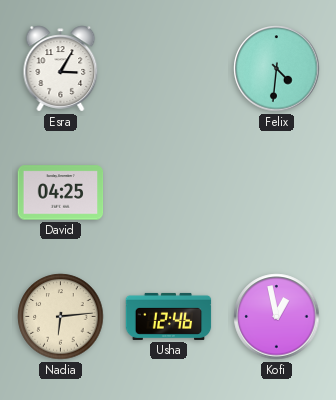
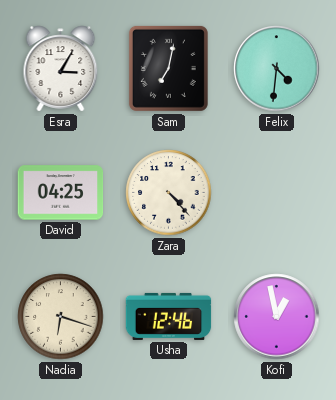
Sam: none -> 7:02 (168, 68)
Zara: none -> 4:23 (169, 193)
Nadia: 6:14 -> 6:18 (61, 317)
